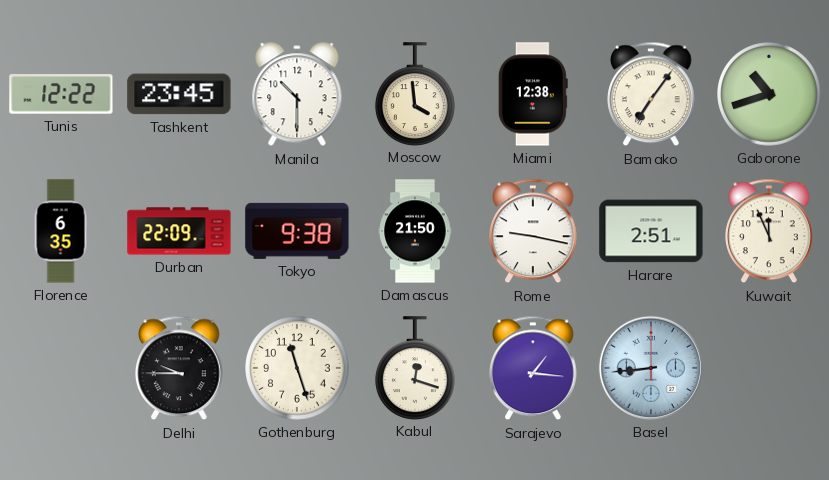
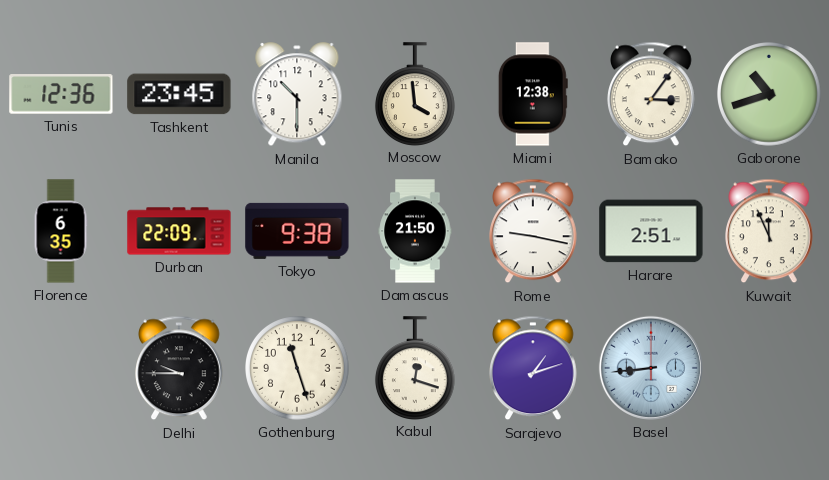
Tunis: 12:22 -> 12:36 (61, 94)
Bamako: 7:06 -> 3:06 (652, 94)
Sarajevo: 1:16 -> 1:12 (534, 368)
